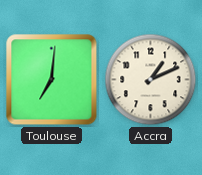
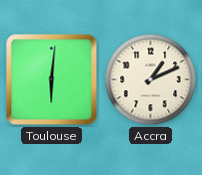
Toulouse: 7:01 -> 6:01 (52, 80)
